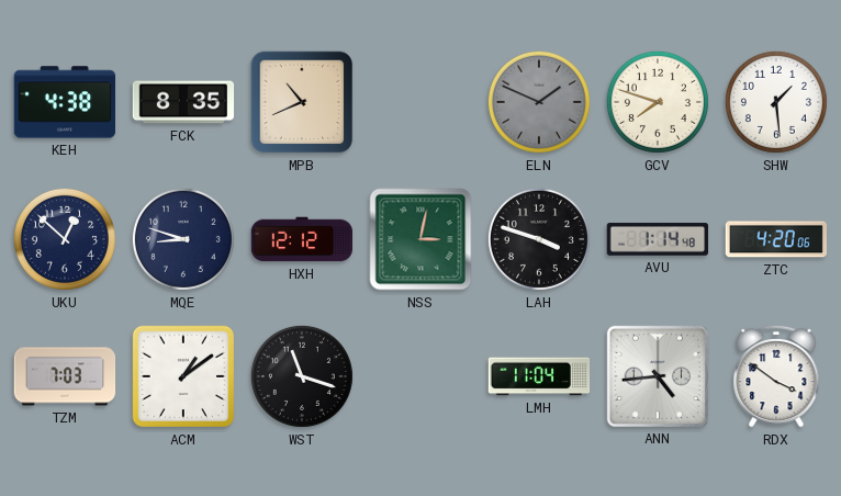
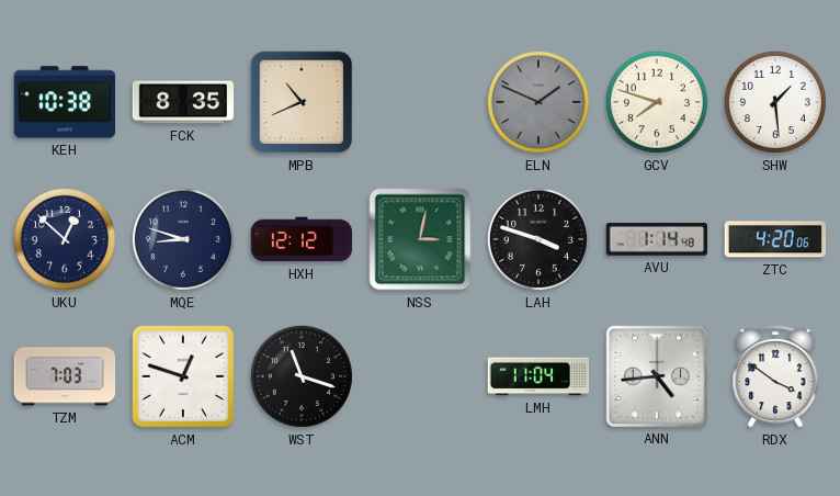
KEH: 4:38 -> 10:38 (65, 102)
ACM: 1:09 -> 12:48 (183, 376)
